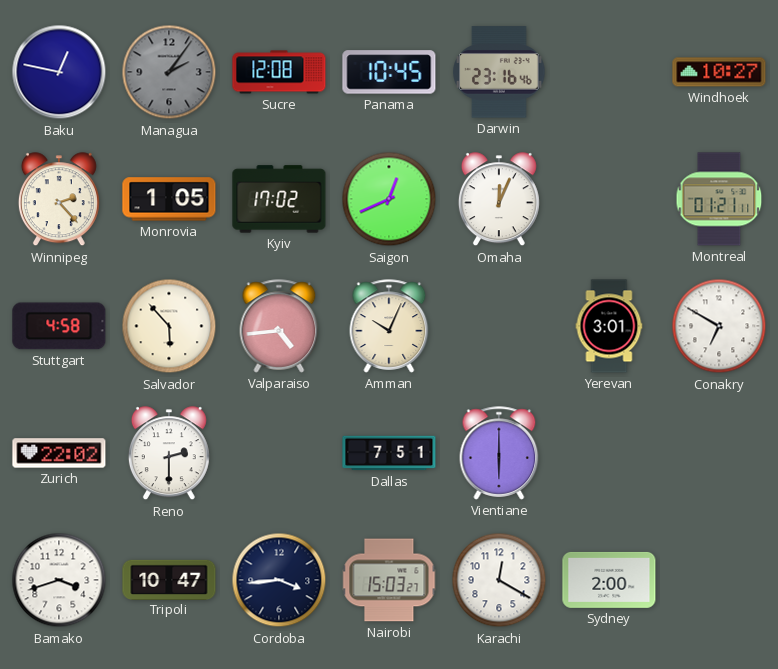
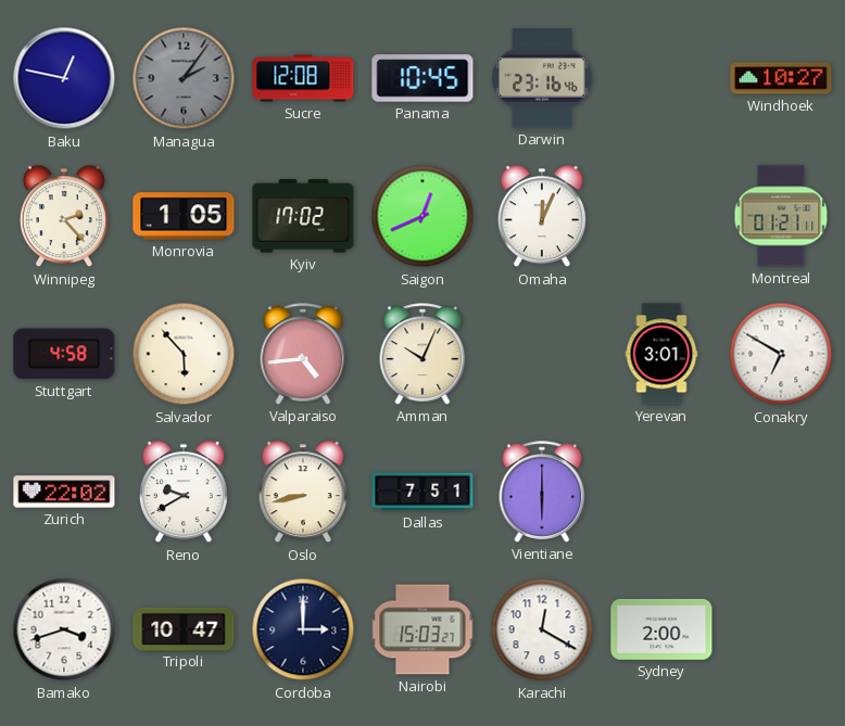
Reno: 2:30 -> 9:40 (184, 493)
Oslo: none -> 8:43 (303, 493)
Cordoba: 3:44 -> 3:00 (303, 629)
